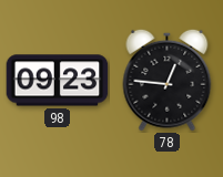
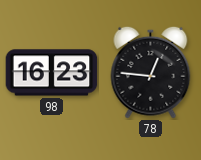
98: 09:23 -> 16:23 (52, 73)
